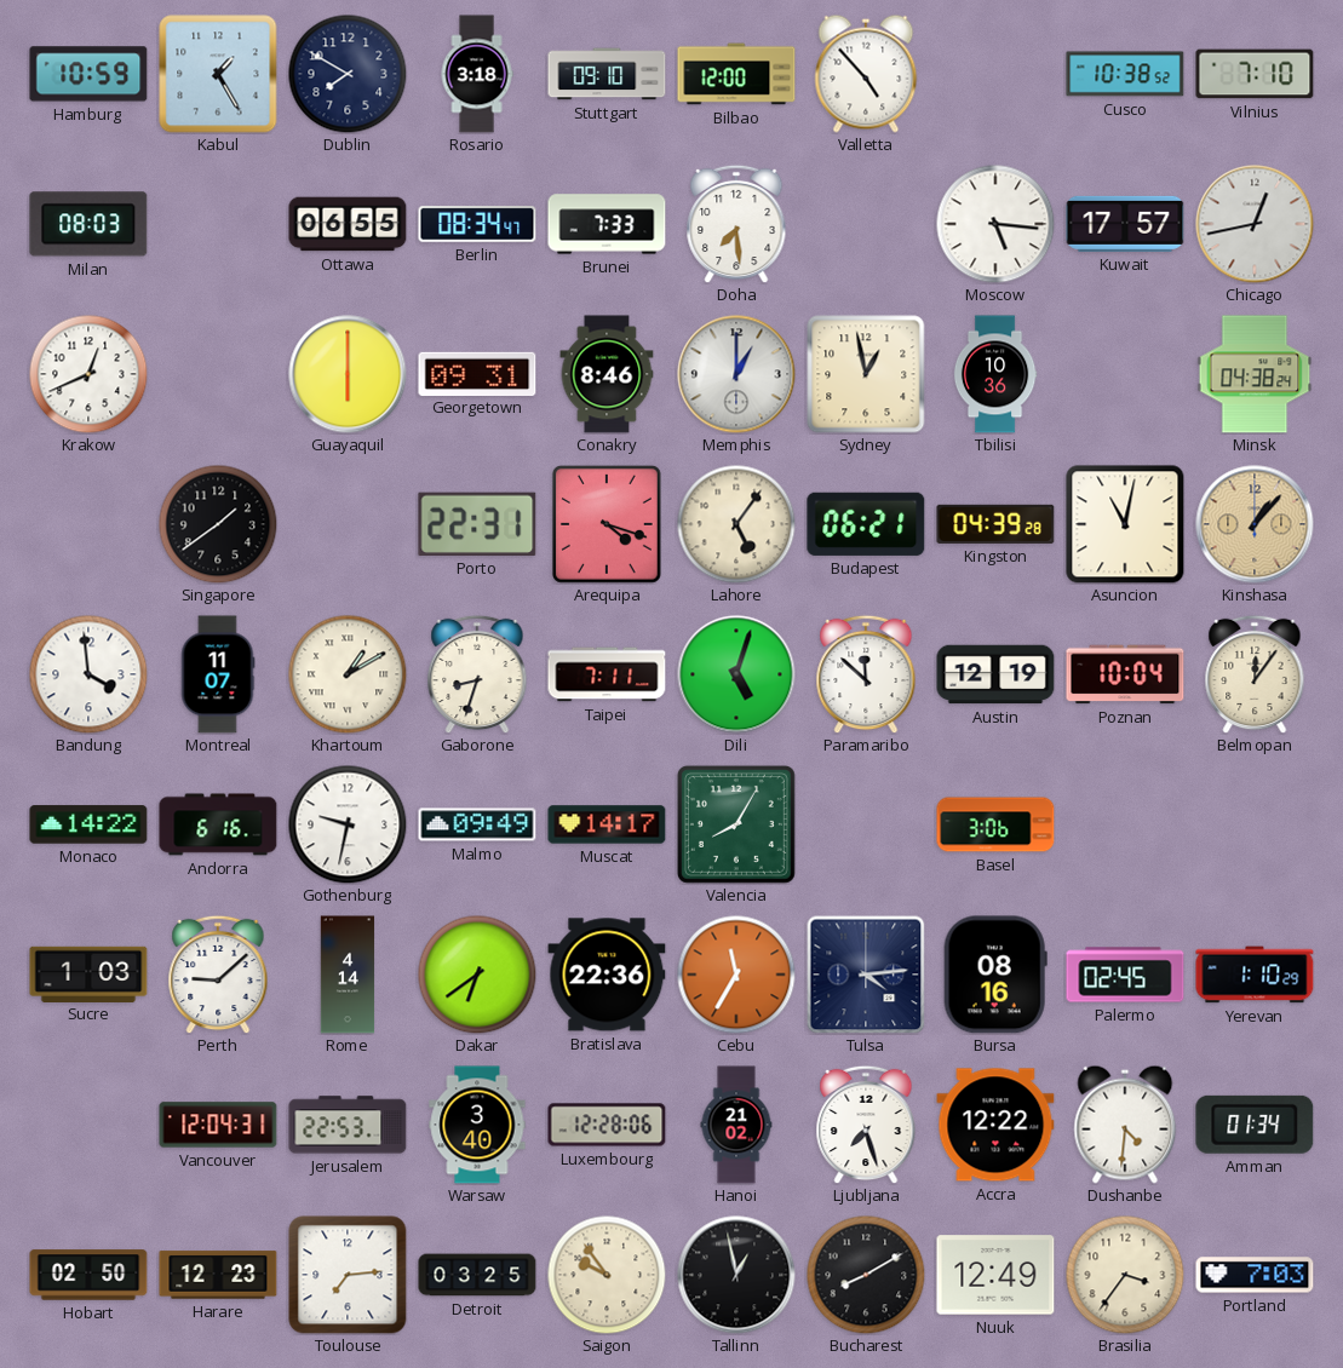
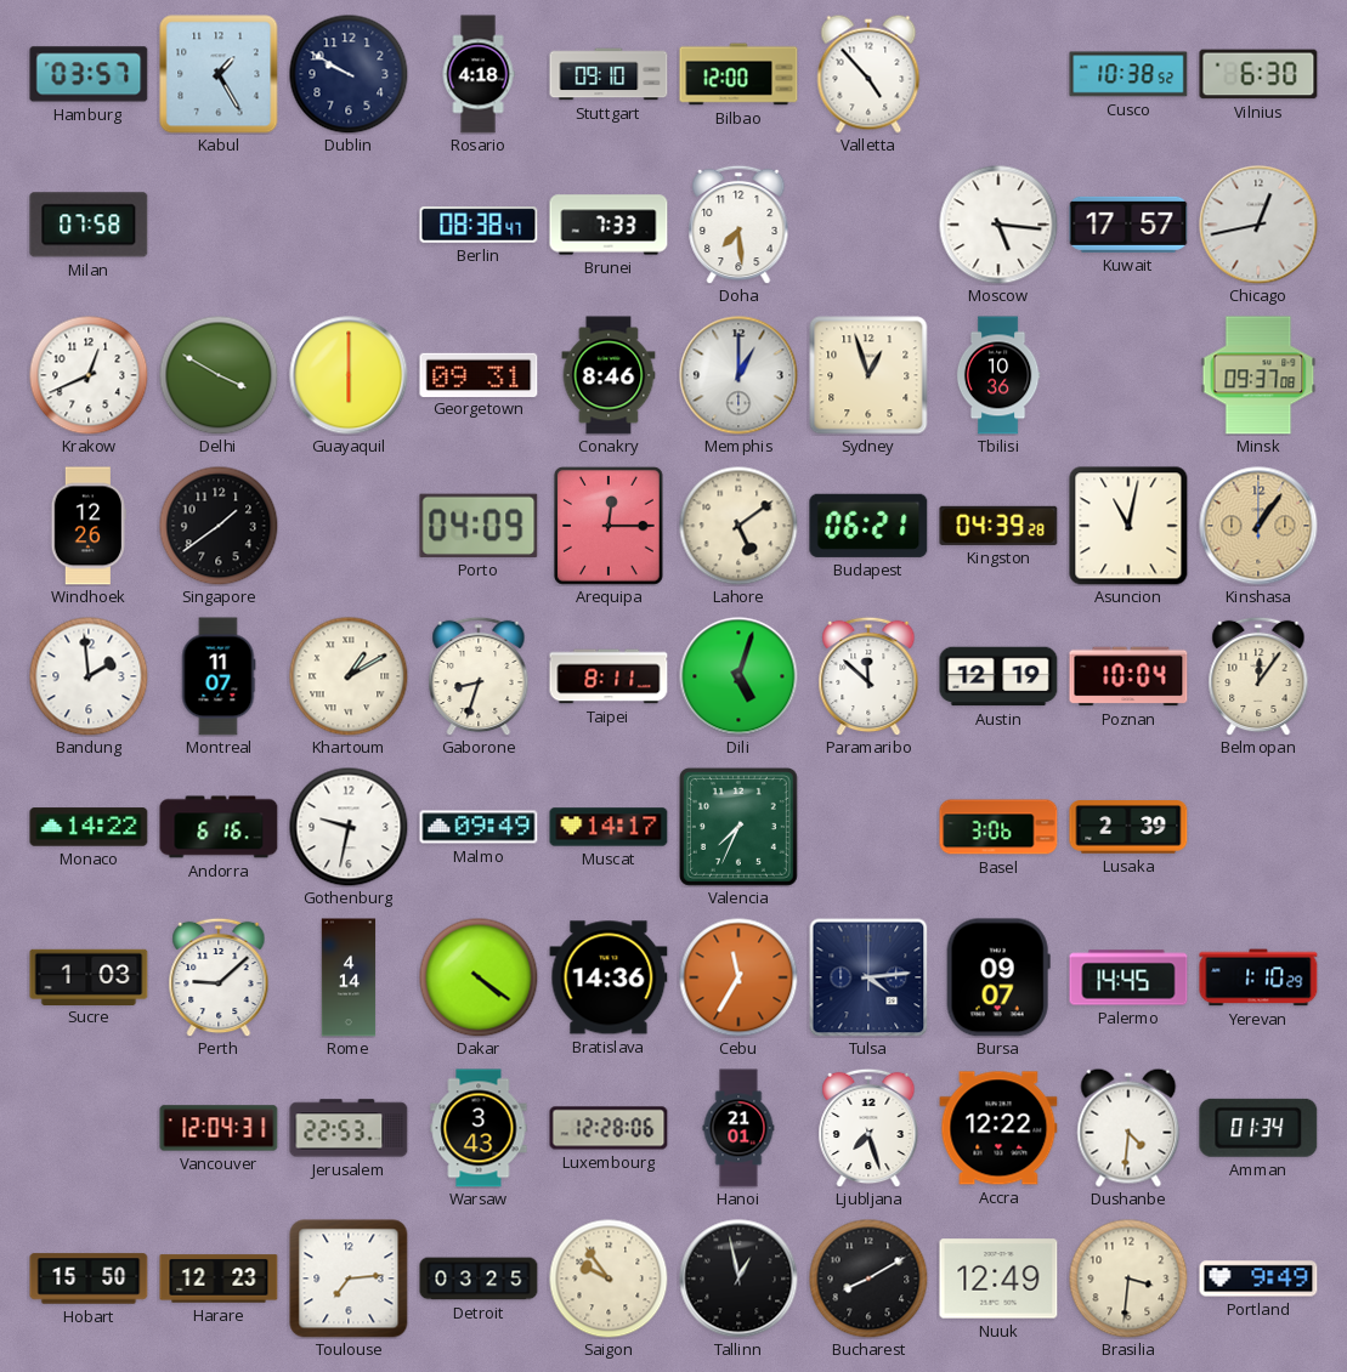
Hamburg: 10:59 -> 03:57 (89, 74)
Dublin: 7:50 -> 9:50 (349, 74)
Rosario: 3:18 -> 4:18 (479, 74)
Vilnius: 7:10 -> 6:30 (1258, 74)
Milan: 08:03 -> 07:58 (89, 225)
Ottawa: 06:55 -> none (348, 224)
Berlin: 08:34 -> 08:38 (479, 225)
Delhi: none -> 3:50 (219, 375)
Sydney: 12:58 -> 12:57 (868, 375)
Minsk: 04:38 -> 09:37 (1258, 375)
Windhoek: none -> 12:26 (89, 526)
Porto: 22:31 -> 04:09 (479, 526)
Arequipa: 4:18 -> 12:15 (609, 527)
Lahore: 5:06 -> 5:09 (738, 526)
Kinshasa: 1:07 -> 1:06 (1258, 526)
Bandung: 3:59 -> 1:59 (89, 676)
Taipei: 7:11 -> 8:11 (609, 676)
Valencia: 8:05 -> 7:34 (738, 827)
Lusaka: none -> 2:39 (1128, 827)
Dakar: 6:39 -> 4:21 (479, 977)
Bratislava: 22:36 -> 14:36 (609, 977)
Bursa: 08:16 -> 09:07 (998, 977)
Palermo: 02:45 -> 14:45 (1128, 977)
Warsaw: 3:40 -> 3:43 (479, 1128)
Hanoi: 21:02 -> 21:01 (738, 1128)
Hobart: 02:50 -> 15:50 (89, 1279)
Brasilia: 3:36 -> 3:31 (1128, 1279)
Portland: 7:03 -> 9:49 (1258, 1279)
